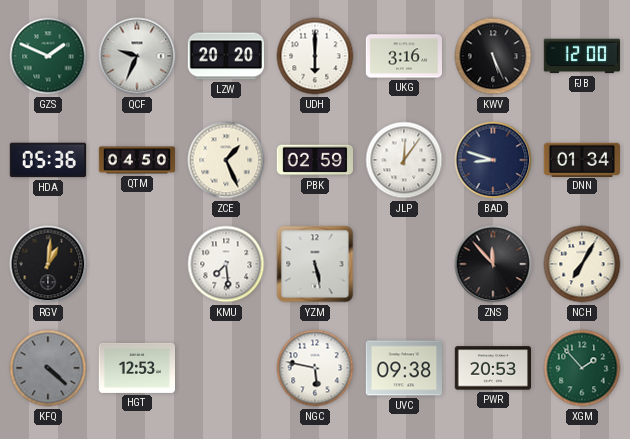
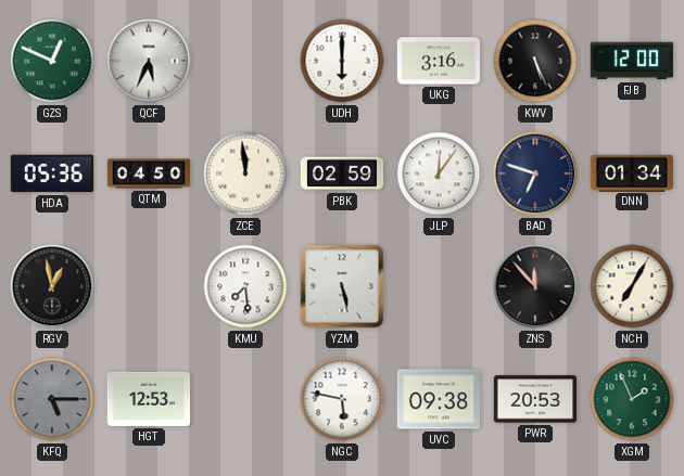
GZS: 1:49 -> 12:49 (52, 61)
QCF: 9:34 -> 5:34 (149, 61)
LZW: 20:20 -> none (225, 56)
ZCE: 1:26 -> 11:59 (245, 173)
BAD: 8:48 -> 6:48 (535, 173)
RGV: 1:01 -> 12:58 (52, 286)
KFQ: 4:22 -> 5:15 (52, 399)
XGM: 1:53 -> 1:56 (632, 399)
